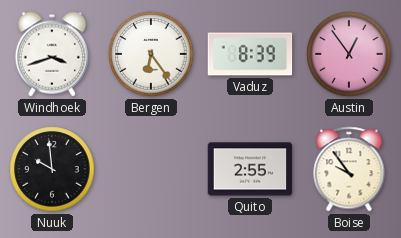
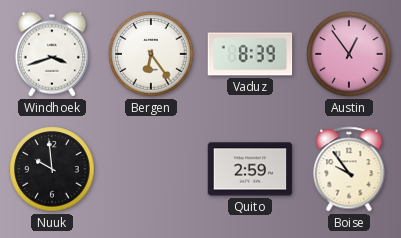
Quito: 2:55 -> 2:59 (250, 169)
